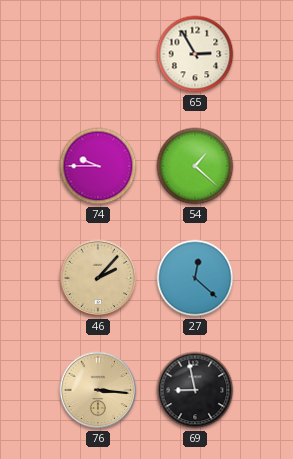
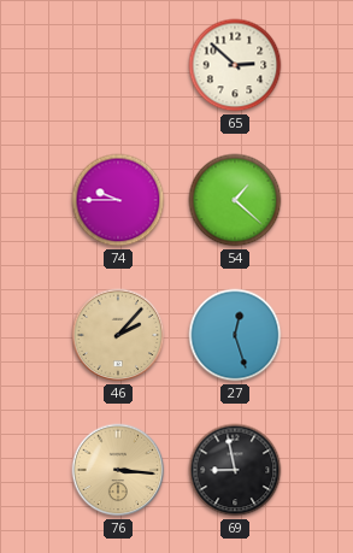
65: 2:55 -> 2:52 (235, 65)
27: 12:22 -> 12:27 (235, 335)
